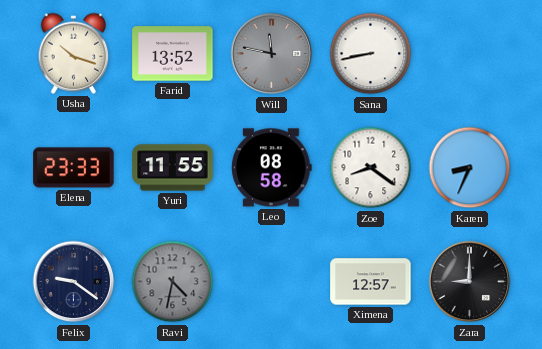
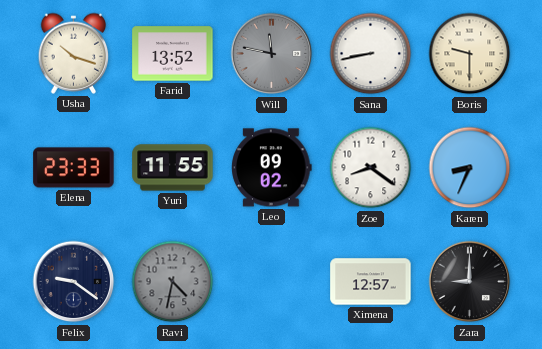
Boris: none -> 9:30 (470, 54)
Leo: 08:58 -> 09:02 (272, 168)
